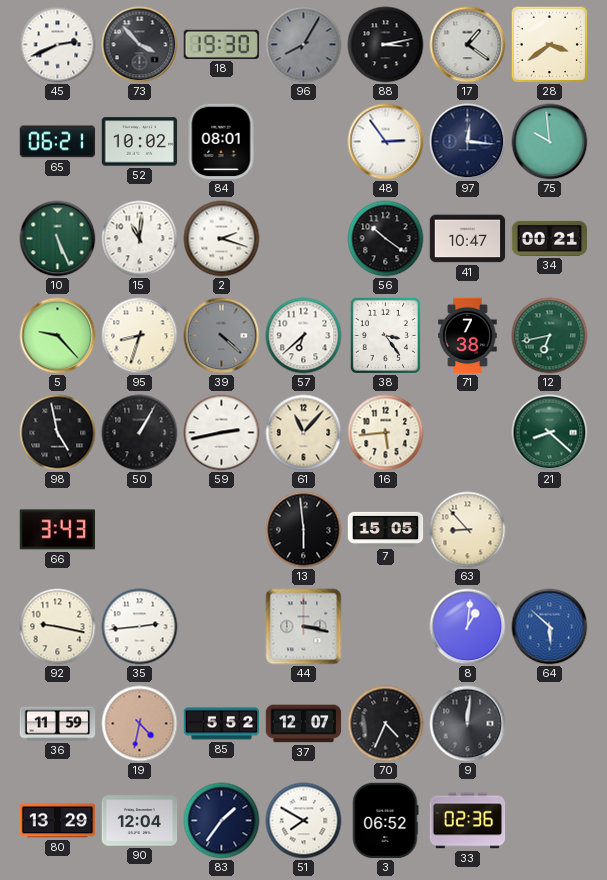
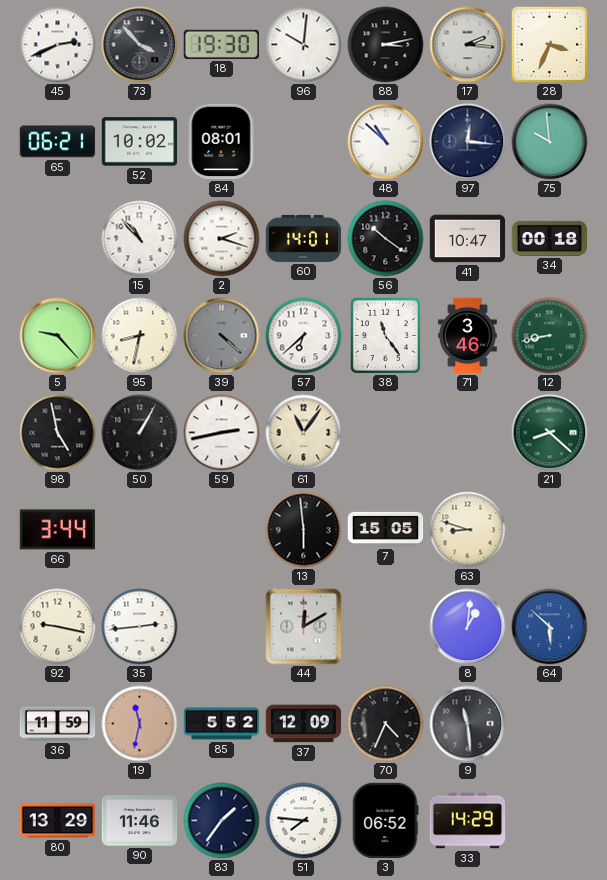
96: 8:05 -> 10:01 (304, 45)
96 dial: grey -> white (304, 45)
17: 1:21 -> 2:16 (468, 45)
28: 3:39 -> 3:34 (550, 45)
48: 2:54 -> 10:52 (386, 142)
10: 5:26 -> none (58, 239)
15: 11:01 -> 10:53 (140, 239)
60: none -> 14:01 (304, 238)
34: 00:21 -> 00:18 (550, 238)
95: 8:33 -> 8:32 (140, 336)
38: 3:24 -> 11:24 (385, 335)
71: 7:38 -> 3:46 (468, 336)
12: 6:43 -> 8:43 (550, 336)
61: 11:07 -> 11:06 (304, 433)
16: 5:44 -> none (386, 433)
66: 3:43 -> 3:44 (57, 530)
63: 8:53 -> 8:48 (468, 530)
44: 3:17 -> 12:10 (304, 627)
19: 4:32 -> 11:32 (140, 724)
37: 12:07 -> 12:09 (304, 724)
9: 12:01 -> 11:29 (468, 724)
90: 12:04 -> 11:46 (140, 821)
51: 7:50 -> 7:46 (304, 821)
33: 02:36 -> 14:29 (468, 821)
